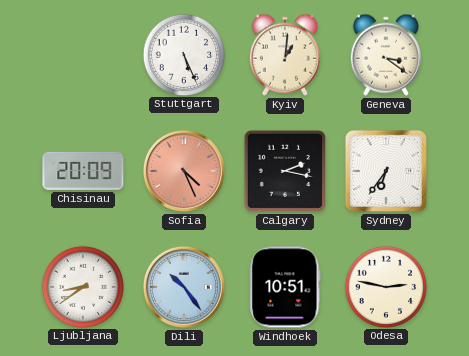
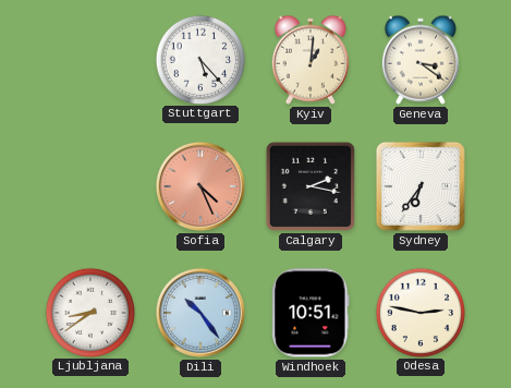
Stuttgart: 5:26 -> 5:23 (199, 59)
Chisinau: 20:09 -> none (83, 171)
